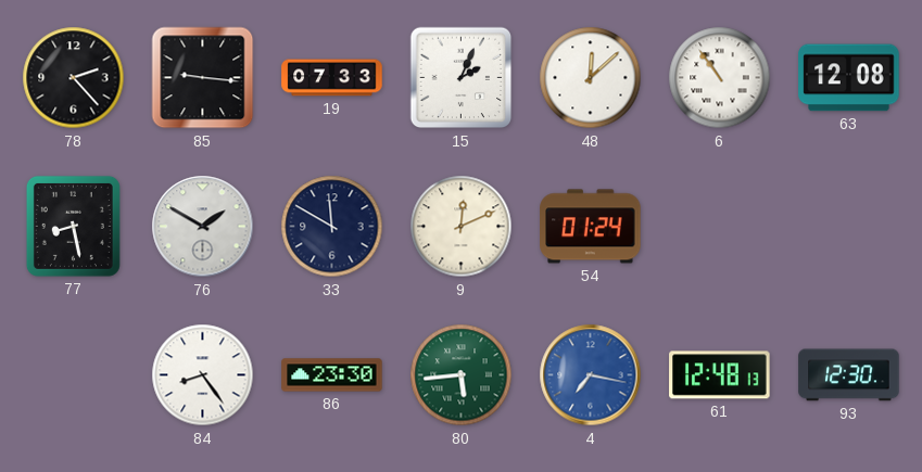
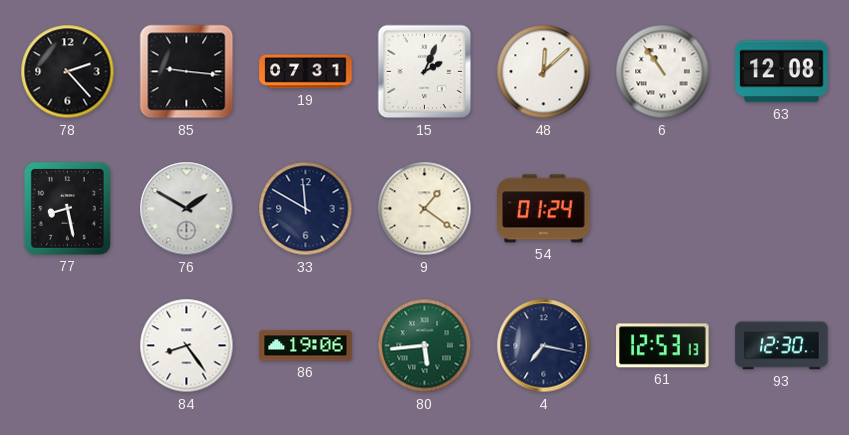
19: 07:33 -> 07:31 (306, 72)
9: 12:11 -> 1:21 (425, 209)
86: 23:30 -> 19:06 (306, 346)
4 dial: blue -> navy (544, 346)
61: 12:48 -> 12:53 (663, 346)
